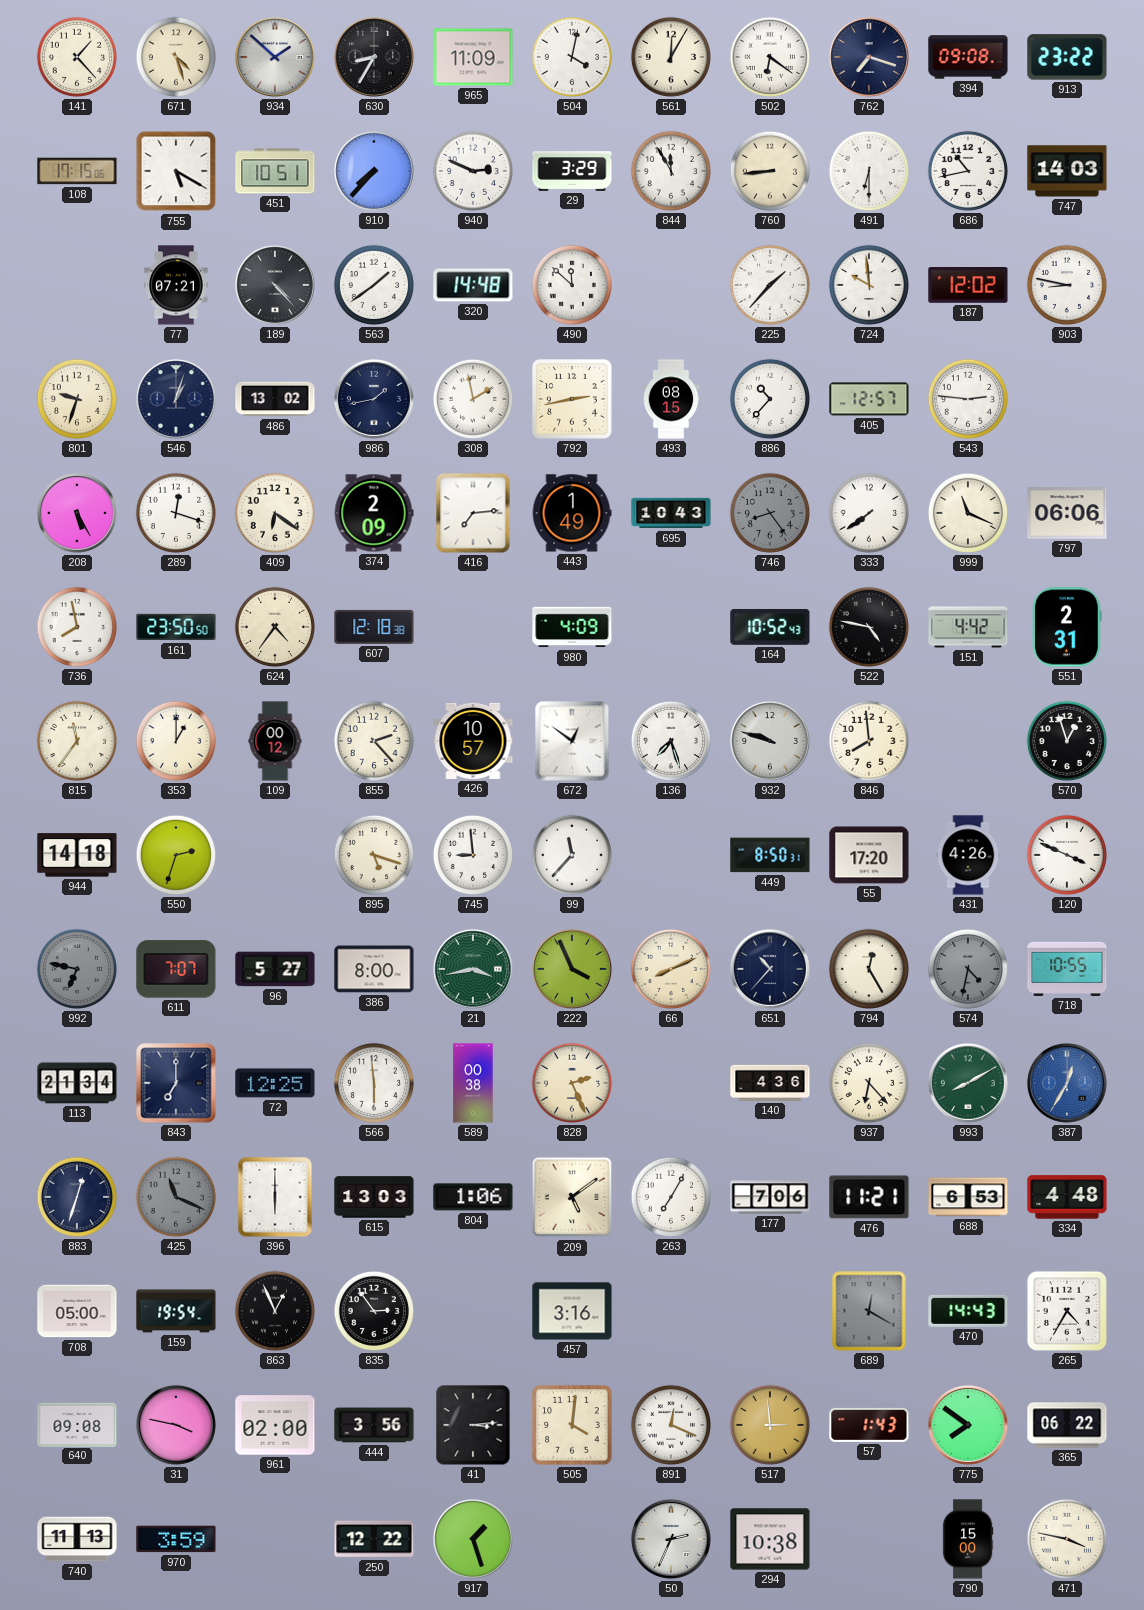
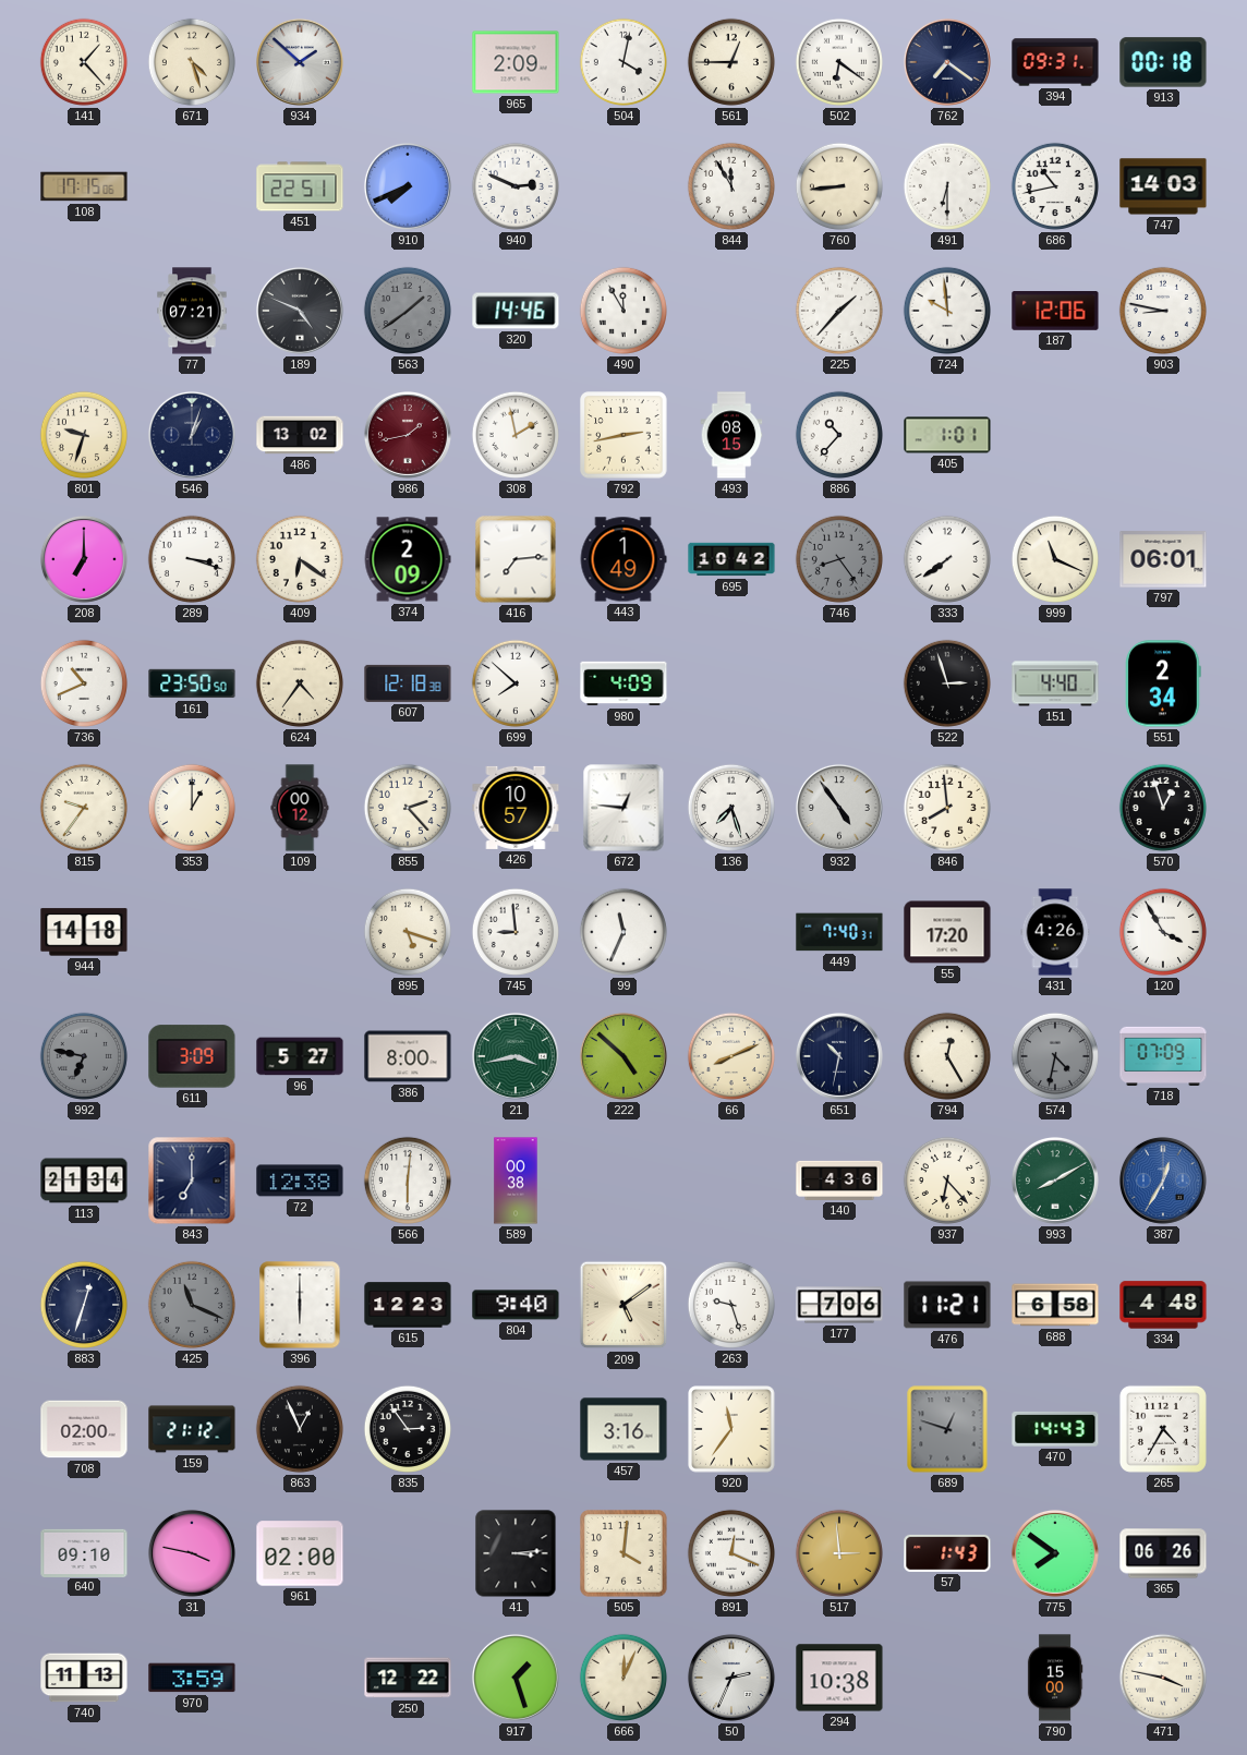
630: 8:35 -> none (374, 57)
965: 11:09 -> 2:09 (516, 62)
561: 12:05 -> 12:45 (731, 62)
762: 7:18 -> 7:21 (947, 62)
394: 09:08 -> 09:31 (1055, 62)
913: 23:22 -> 00:18 (1163, 62)
755: 5:20 -> none (176, 171)
451: 10:51 -> 22:51 (300, 186)
910: 7:37 -> 7:41 (408, 186)
29: 3:29 -> none (572, 171)
189: 4:23 -> 4:49 (300, 311)
563 dial: white -> grey (408, 311)
320: 14:48 -> 14:46 (516, 311)
490: 11:52 -> 11:55 (623, 311)
187: 12:02 -> 12:06 (1055, 312)
986 dial: navy -> burgundy (408, 435)
405: 12:57 -> 1:01 (947, 435)
543: 2:46 -> none (968, 399)
208: 5:25 -> 7:00 (84, 559)
289: 12:18 -> 3:18 (192, 559)
695: 10:43 -> 10:42 (731, 559)
797: 06:06 -> 06:01 (1163, 559)
736: 7:58 -> 10:41 (84, 683)
699: none -> 7:52 (516, 683)
164: 10:52 -> none (770, 627)
522: 4:47 -> 2:57 (947, 683)
151: 4:42 -> 4:40 (1055, 683)
551: 2:31 -> 2:34 (1164, 683)
815: 11:36 -> 9:36 (84, 808)
672: 12:51 -> 12:46 (623, 808)
932: 9:48 -> 4:54 (839, 808)
550: 2:33 -> none (176, 855)
99: 11:37 -> 11:34 (623, 932)
449: 8:50 -> 7:40 (839, 932)
120: 3:49 -> 3:55 (1163, 932)
611: 7:07 -> 3:09 (192, 1056)
222: 3:56 -> 4:52 (623, 1056)
651: 10:37 -> 10:32 (839, 1056)
718: 10:55 -> 07:09 (1163, 1056)
72: 12:25 -> 12:38 (300, 1181)
566: 5:59 -> 6:01 (408, 1181)
828: 2:26 -> none (572, 1083)
615: 13:03 -> 12:23 (408, 1305)
804: 1:06 -> 9:40 (516, 1305)
263: 7:05 -> 9:27 (731, 1305)
688: 6:53 -> 6:58 (1055, 1305)
708: 05:00 -> 02:00 (84, 1429)
159: 19:54 -> 21:12 (192, 1429)
920: none -> 11:36 (731, 1429)
689: 12:20 -> 12:48 (947, 1429)
640: 09:08 -> 09:10 (84, 1552)
444: 3:56 -> none (374, 1425)
365: 06:22 -> 06:26 (1163, 1553)
666: none -> 12:04 (623, 1678)
